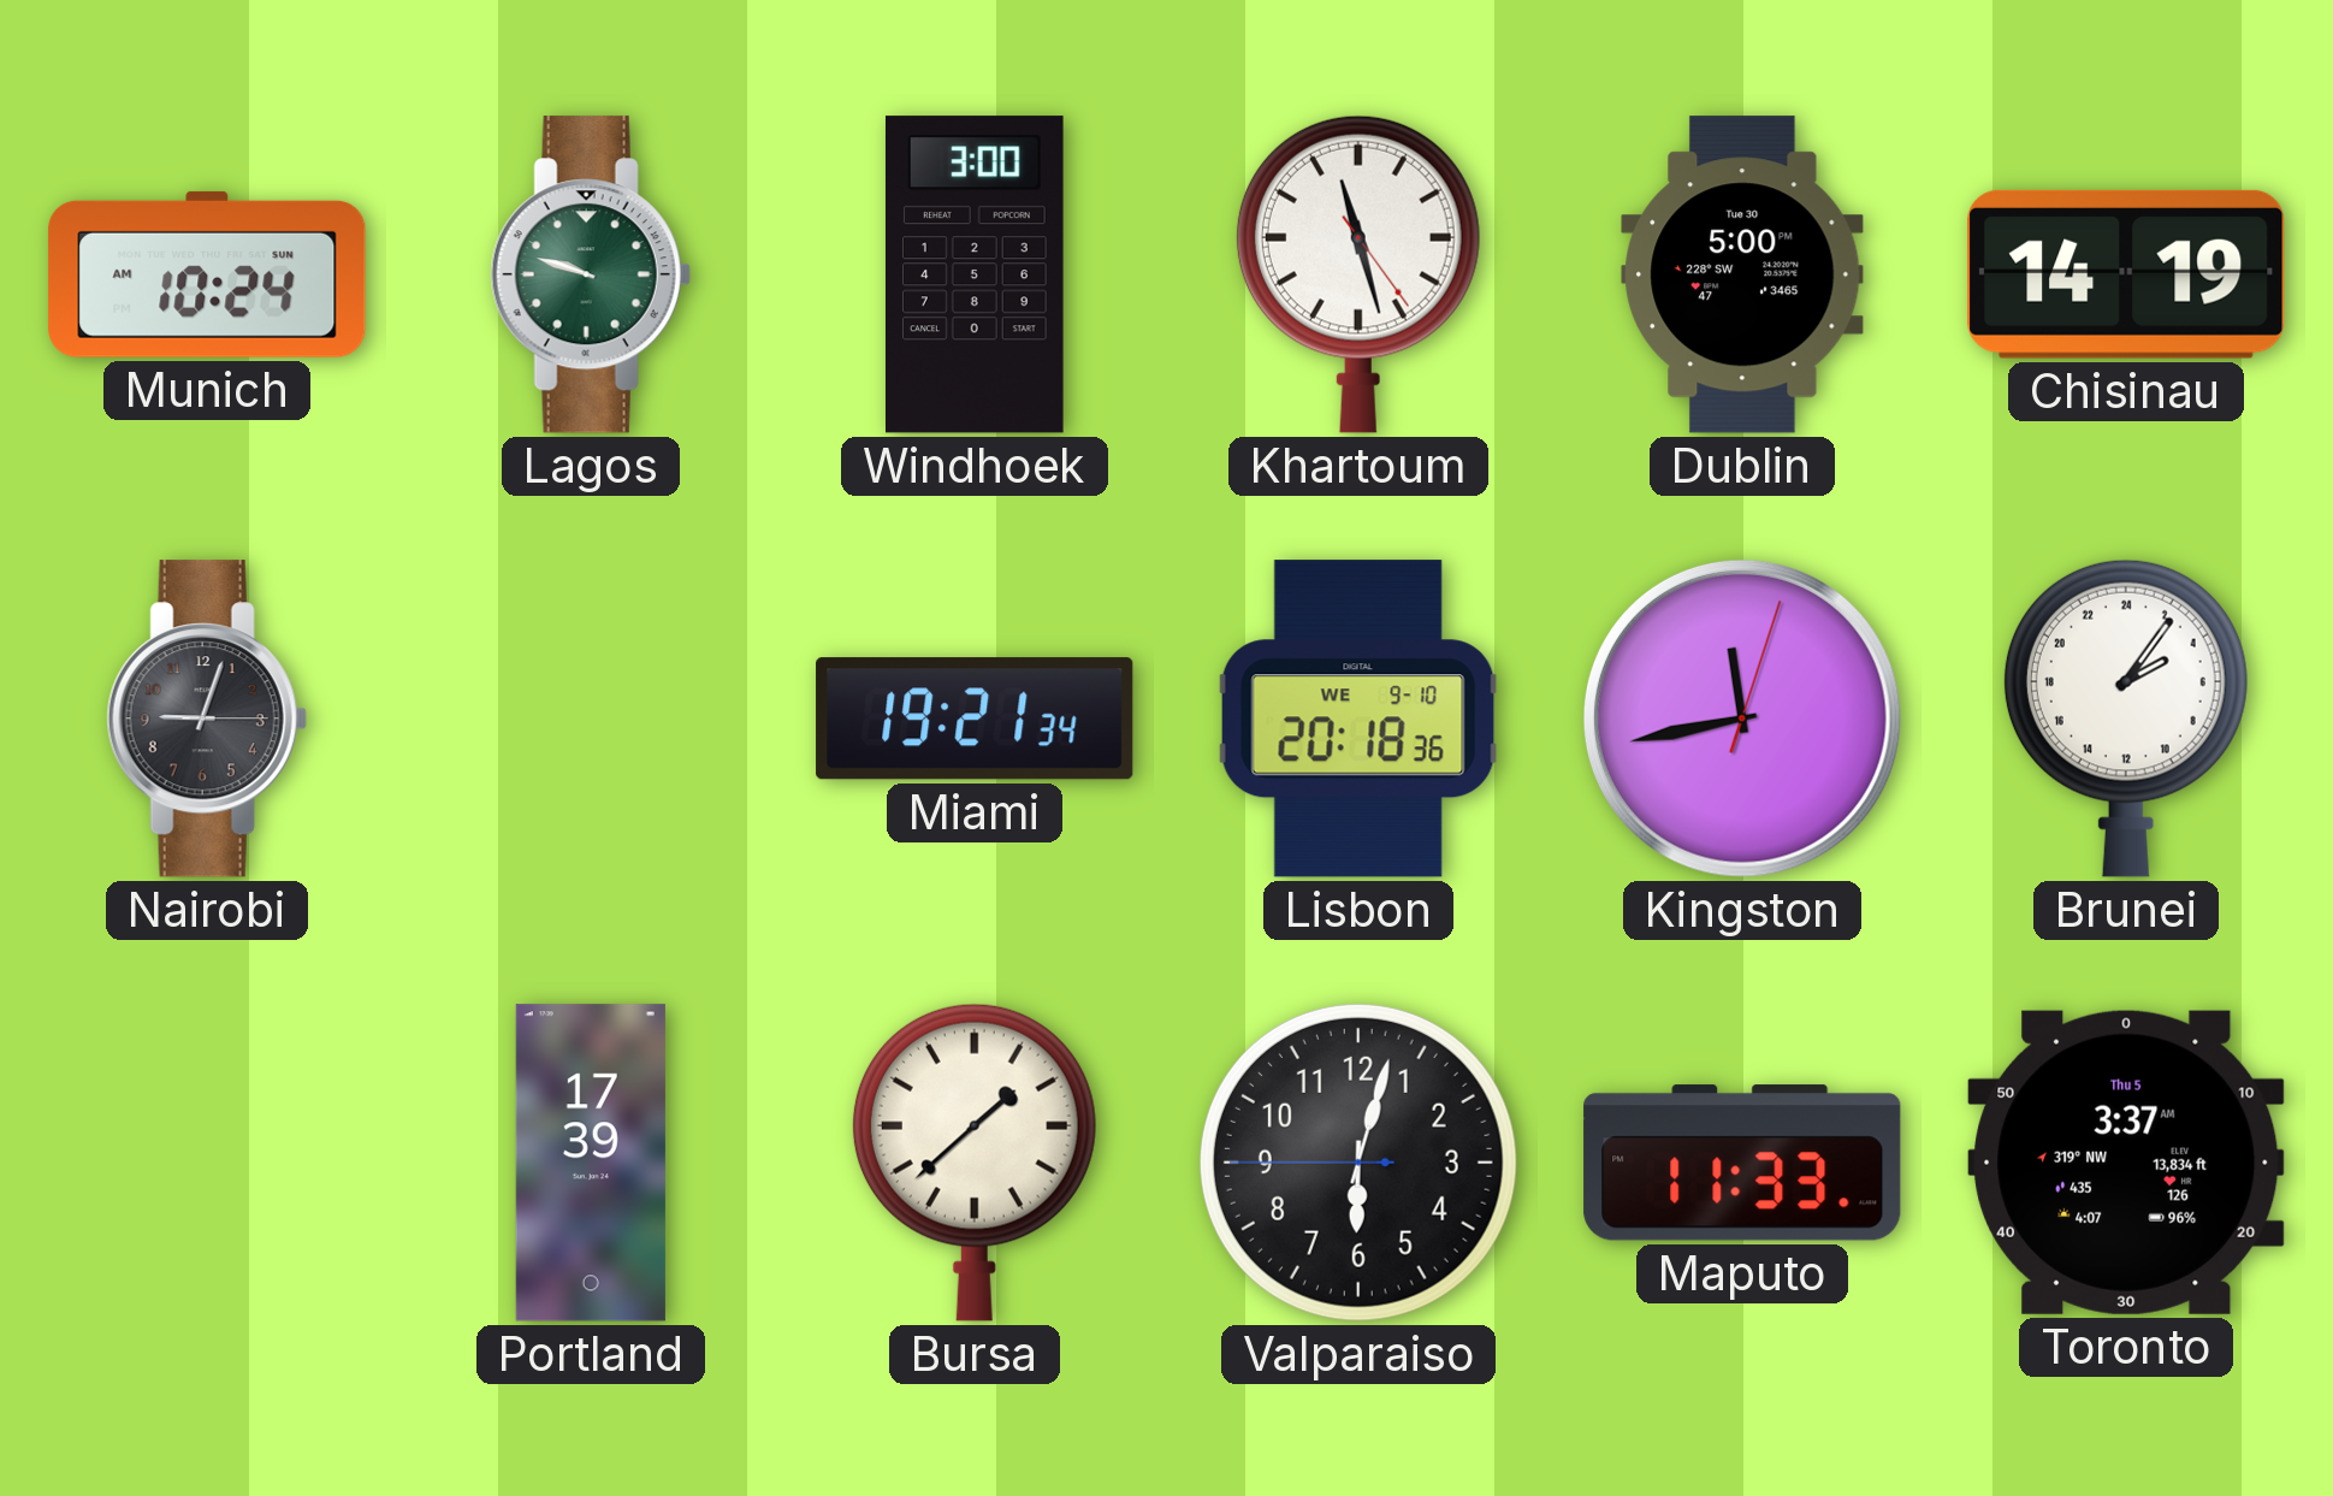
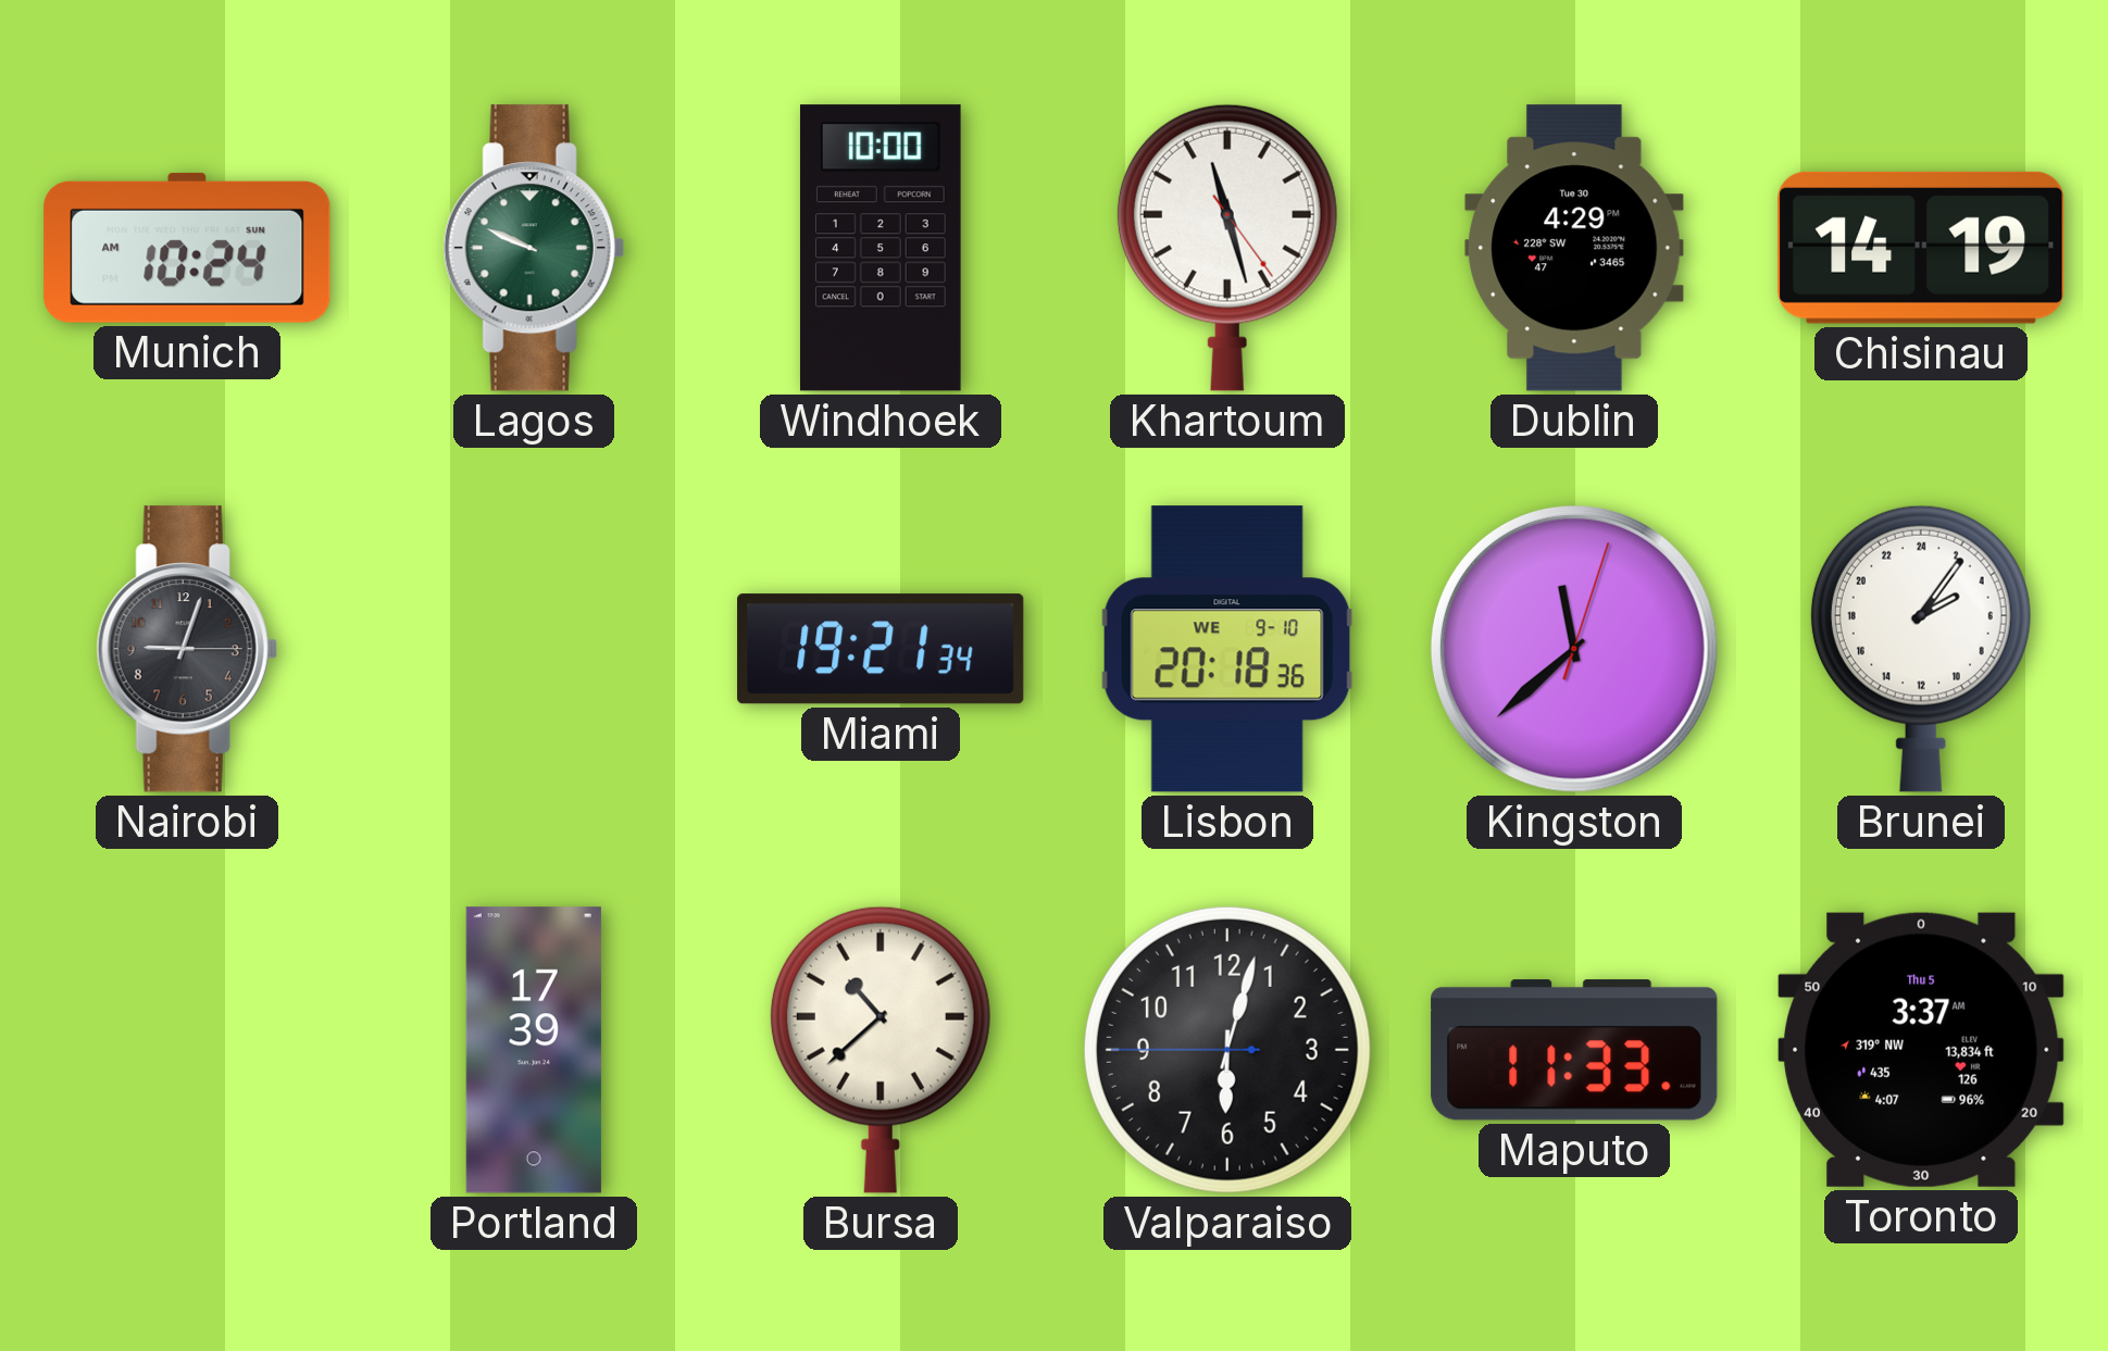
Lagos: 9:48 -> 9:49 (534, 248)
Windhoek: 3:00 -> 10:00 (881, 248)
Dublin: 5:00 -> 4:29 (1574, 248)
Kingston: 11:43 -> 11:38 (1574, 649)
Bursa: 1:38 -> 10:38 (881, 1050)
